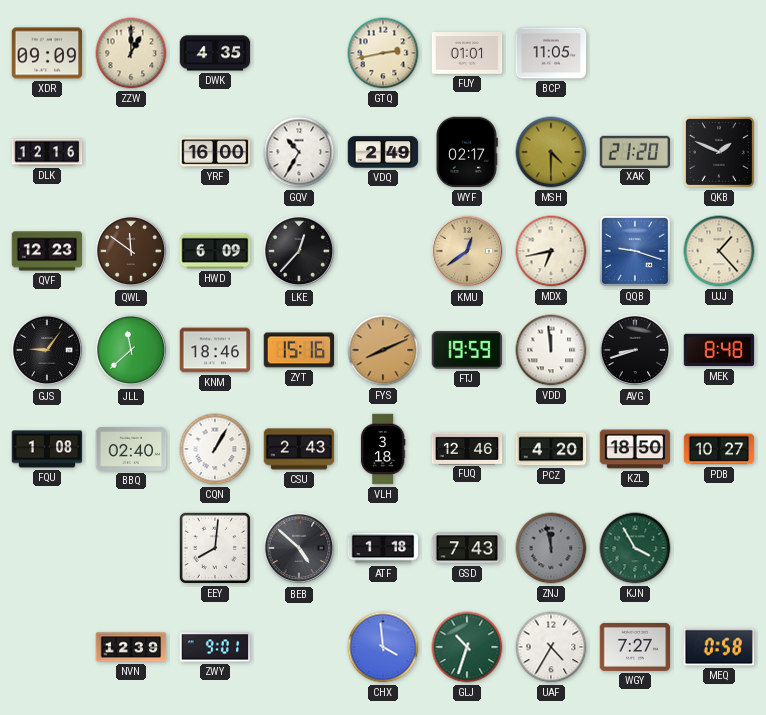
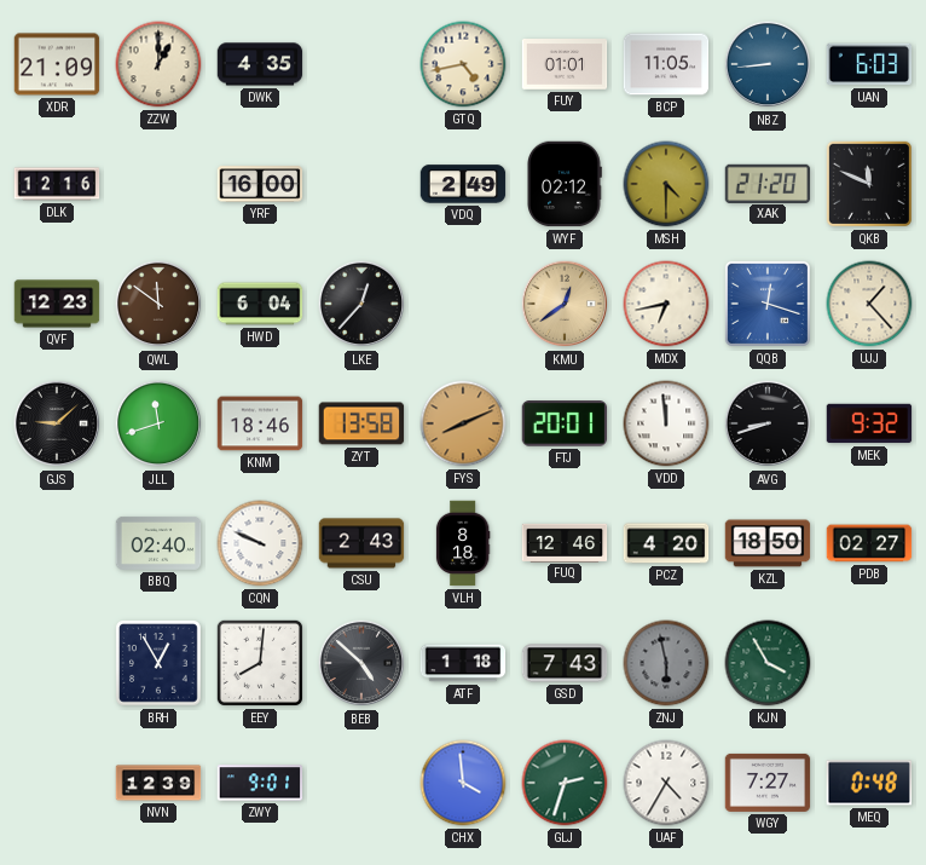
XDR: 09:09 -> 21:09 (57, 64)
GTQ: 2:43 -> 4:43 (463, 64)
NBZ: none -> 8:44 (768, 64)
UAN: none -> 6:03 (869, 64)
GQV: 10:35 -> none (299, 152)
WYF: 02:17 -> 02:12 (565, 184)
QKB: 1:49 -> 11:49 (869, 184)
HWD: 6:09 -> 6:04 (260, 304)
QQB: 9:18 -> 12:18 (768, 304)
GJS: 9:06 -> 9:08 (57, 423)
JLL: 11:38 -> 11:42 (158, 423)
ZYT: 15:16 -> 13:58 (361, 423)
FTJ: 19:59 -> 20:01 (565, 423)
MEK: 8:48 -> 9:32 (869, 423)
FQU: 1:08 -> none (47, 449)
CQN: 1:05 -> 9:49 (260, 543)
VLH: 3:18 -> 8:18 (463, 543)
PDB: 10:27 -> 02:27 (869, 543)
BRH: none -> 12:55 (158, 663)
ZNJ: 11:58 -> 5:58 (666, 663)
GLJ: 10:33 -> 2:33 (565, 783)
MEQ: 0:58 -> 0:48 (868, 783)
